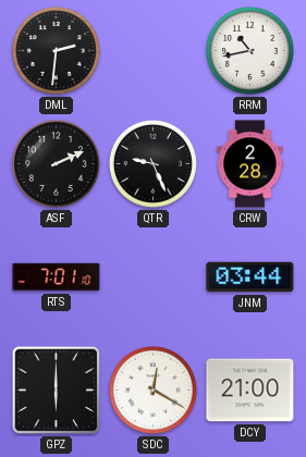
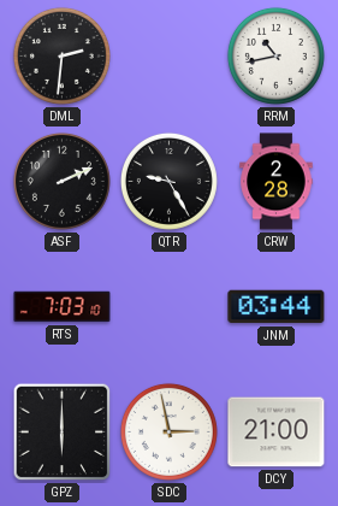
QTR: 9:26 -> 9:25 (168, 181)
RTS: 7:01 -> 7:03 (63, 307)
SDC: 12:20 -> 2:58 (168, 431)
